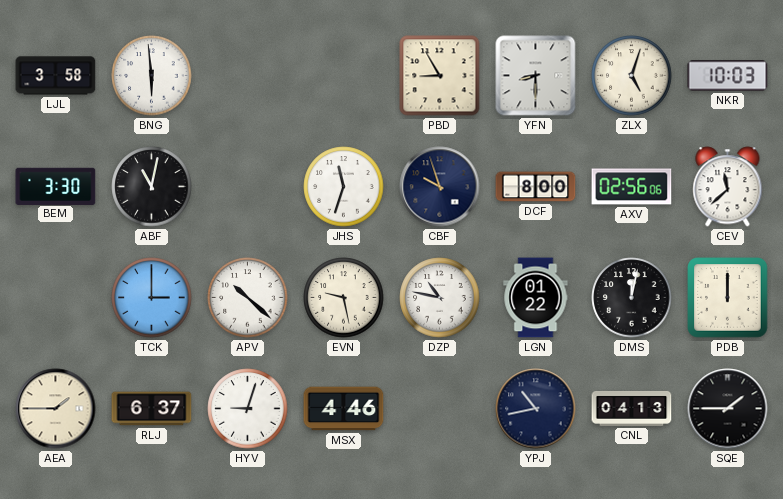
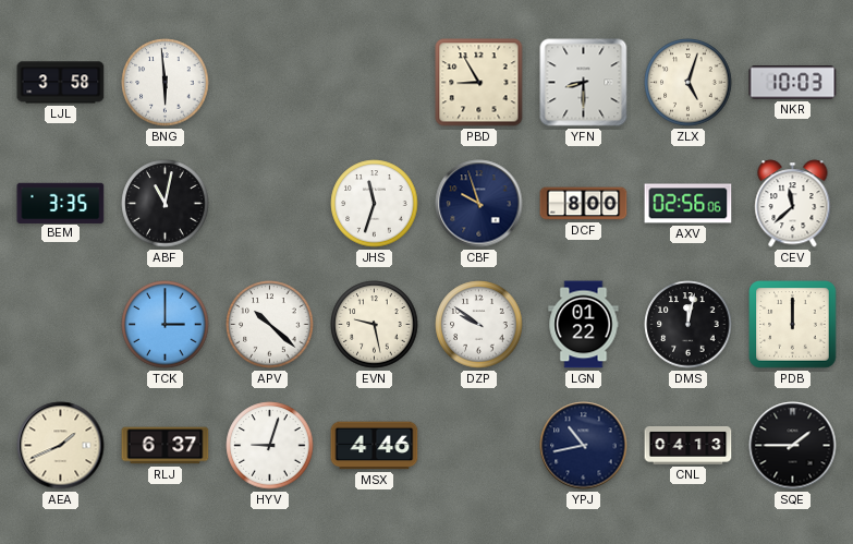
BEM: 3:30 -> 3:35 (61, 203)
DZP: 10:47 -> 9:51 (479, 325)
AEA: 1:45 -> 1:41 (61, 446)
